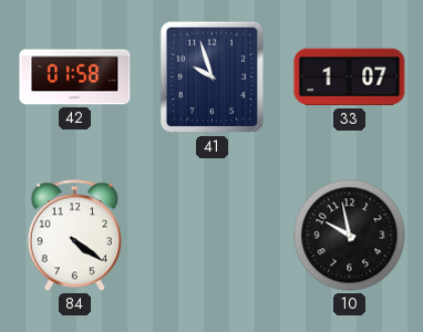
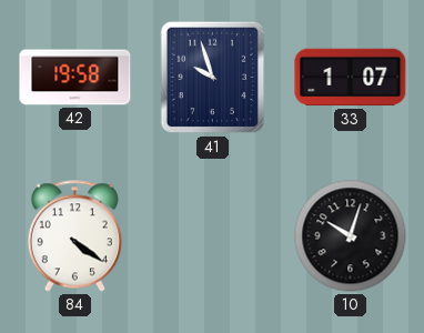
42: 01:58 -> 19:58 (75, 78)
10: 9:58 -> 10:03 (351, 236)
